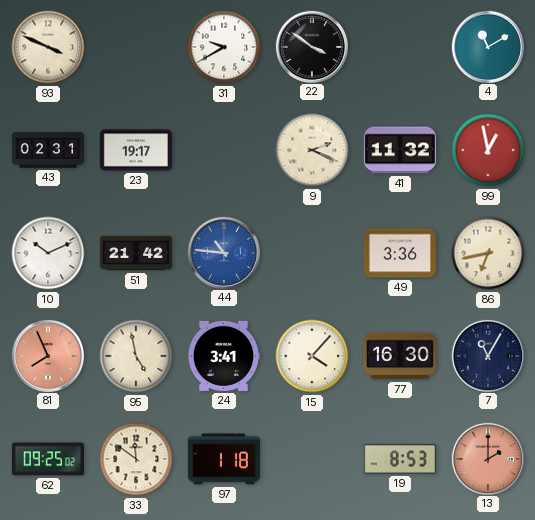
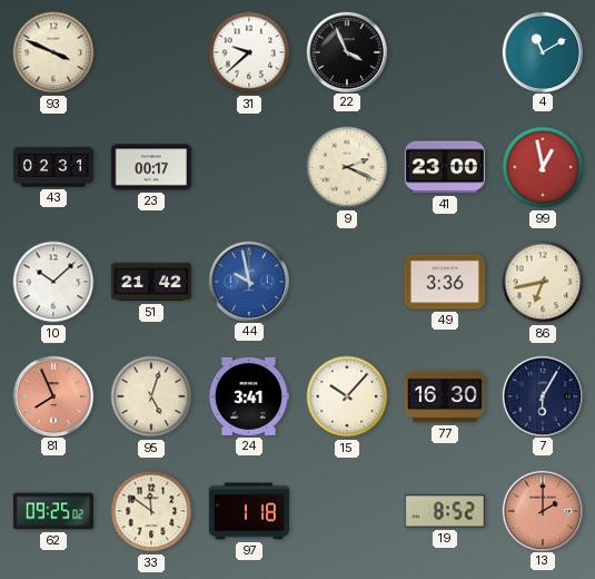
31: 9:40 -> 9:38 (249, 52)
22: 3:51 -> 3:56 (346, 51)
23: 19:17 -> 00:17 (151, 167)
41: 11:32 -> 23:00 (445, 167)
10: 10:11 -> 10:08 (53, 282)
44: 10:46 -> 9:58 (248, 281)
95: 4:58 -> 5:03 (151, 396)
15: 4:07 -> 10:07 (347, 396)
7: 11:05 -> 6:05 (542, 395)
19: 8:53 -> 8:52 (445, 511)
